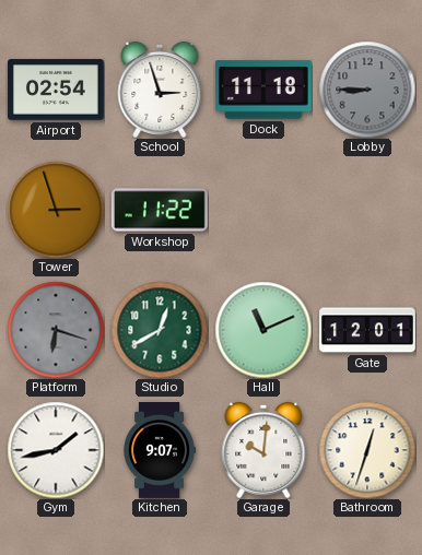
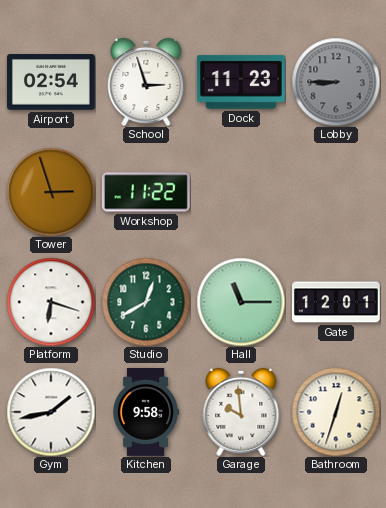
Dock: 11:18 -> 11:23 (241, 82)
Platform dial: grey -> white (51, 302)
Hall: 11:11 -> 11:15 (241, 302)
Kitchen: 9:07 -> 9:58 (146, 412)
Garage: 10:01 -> 9:59 (241, 412)
